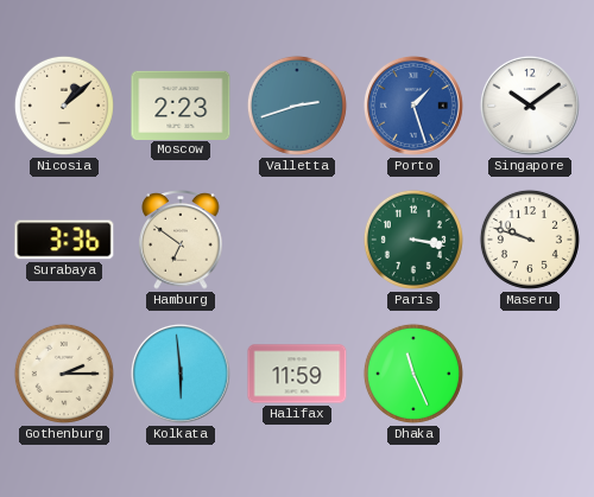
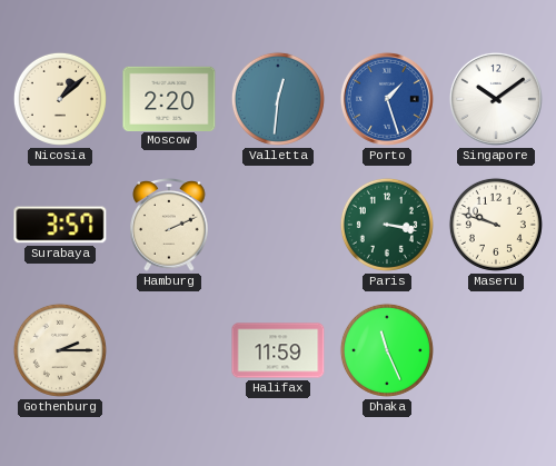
Moscow: 2:23 -> 2:20 (169, 98)
Valletta: 2:42 -> 12:31 (278, 99)
Surabaya: 3:36 -> 3:57 (60, 225)
Hamburg: 6:51 -> 2:11 (169, 226)
Kolkata: 5:59 -> none (181, 374)
